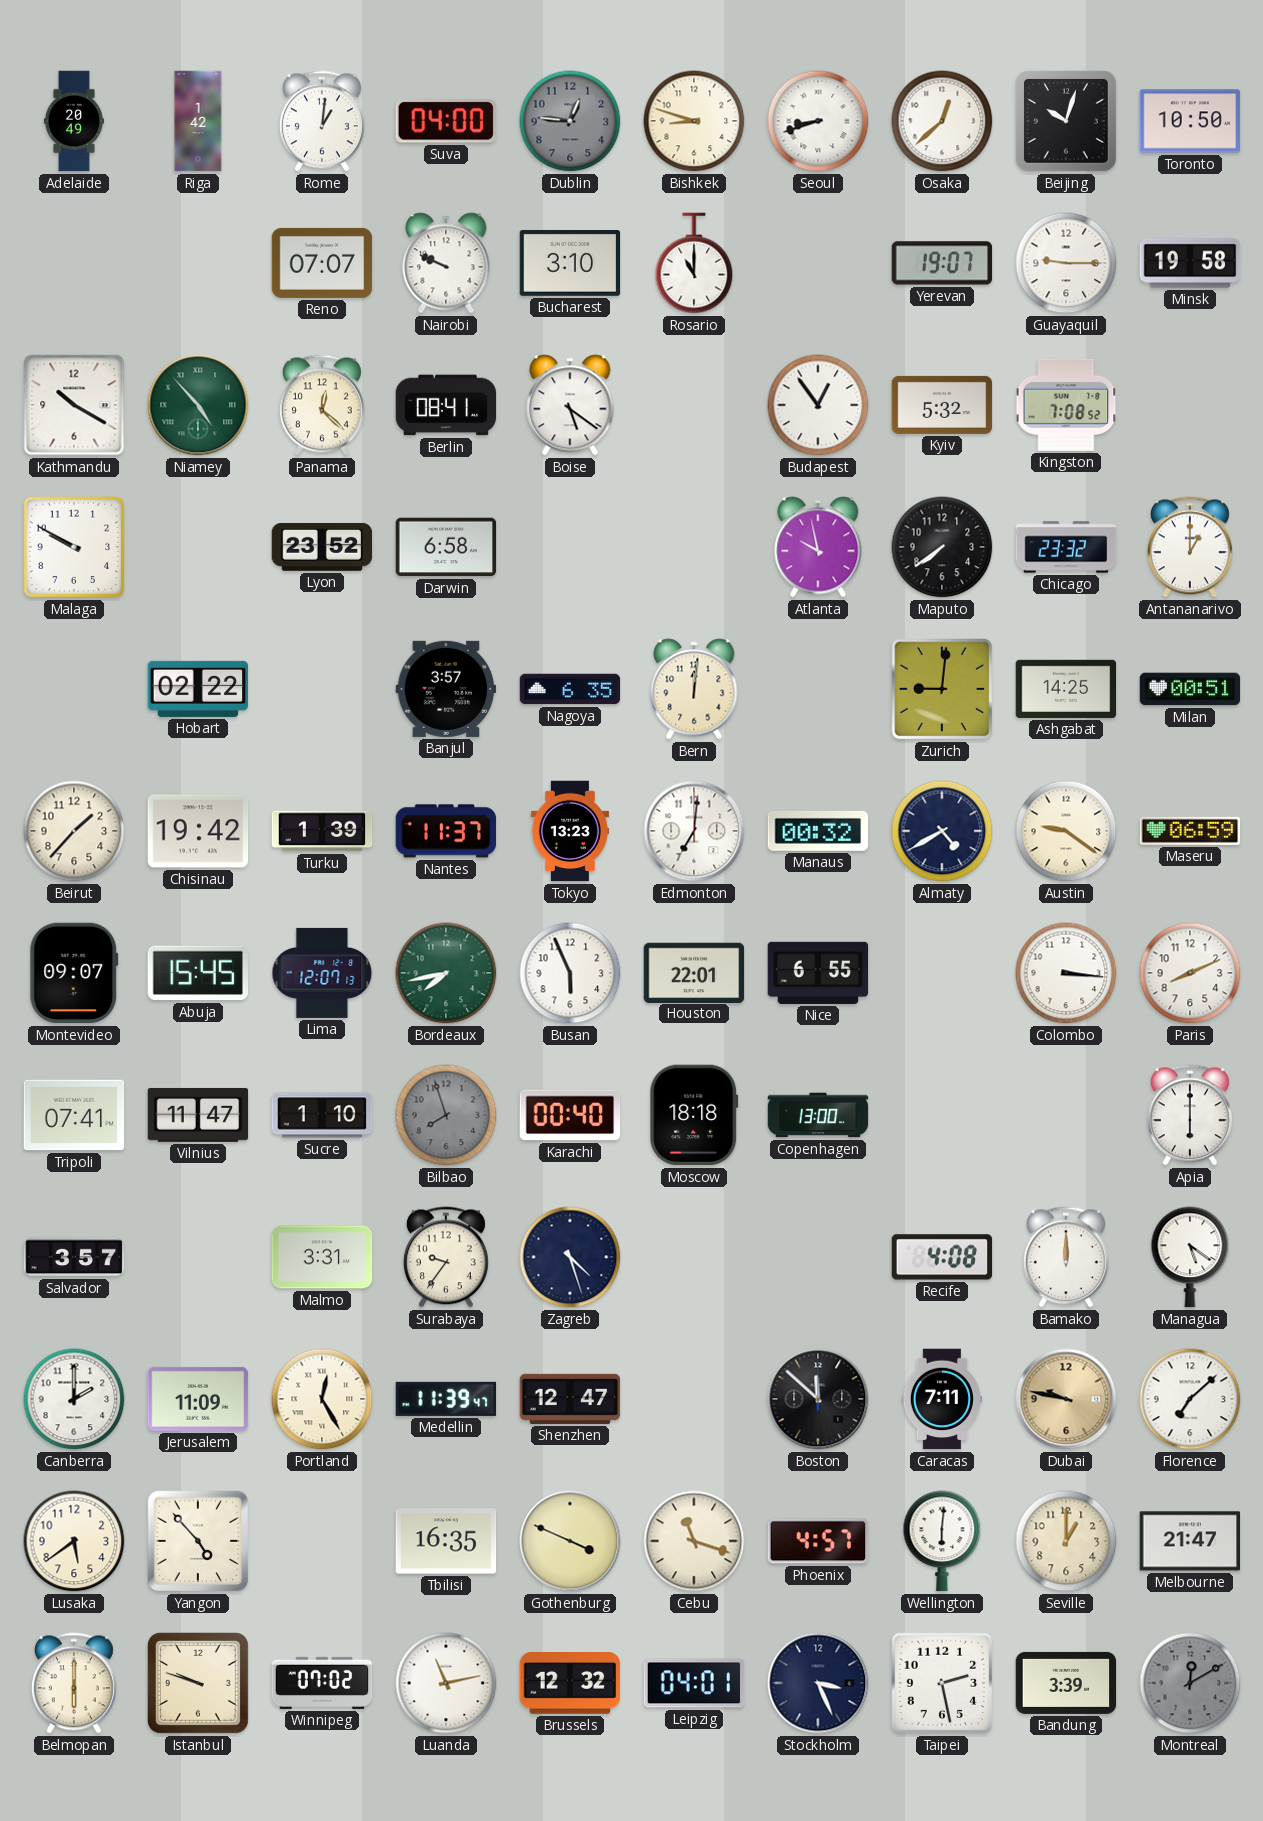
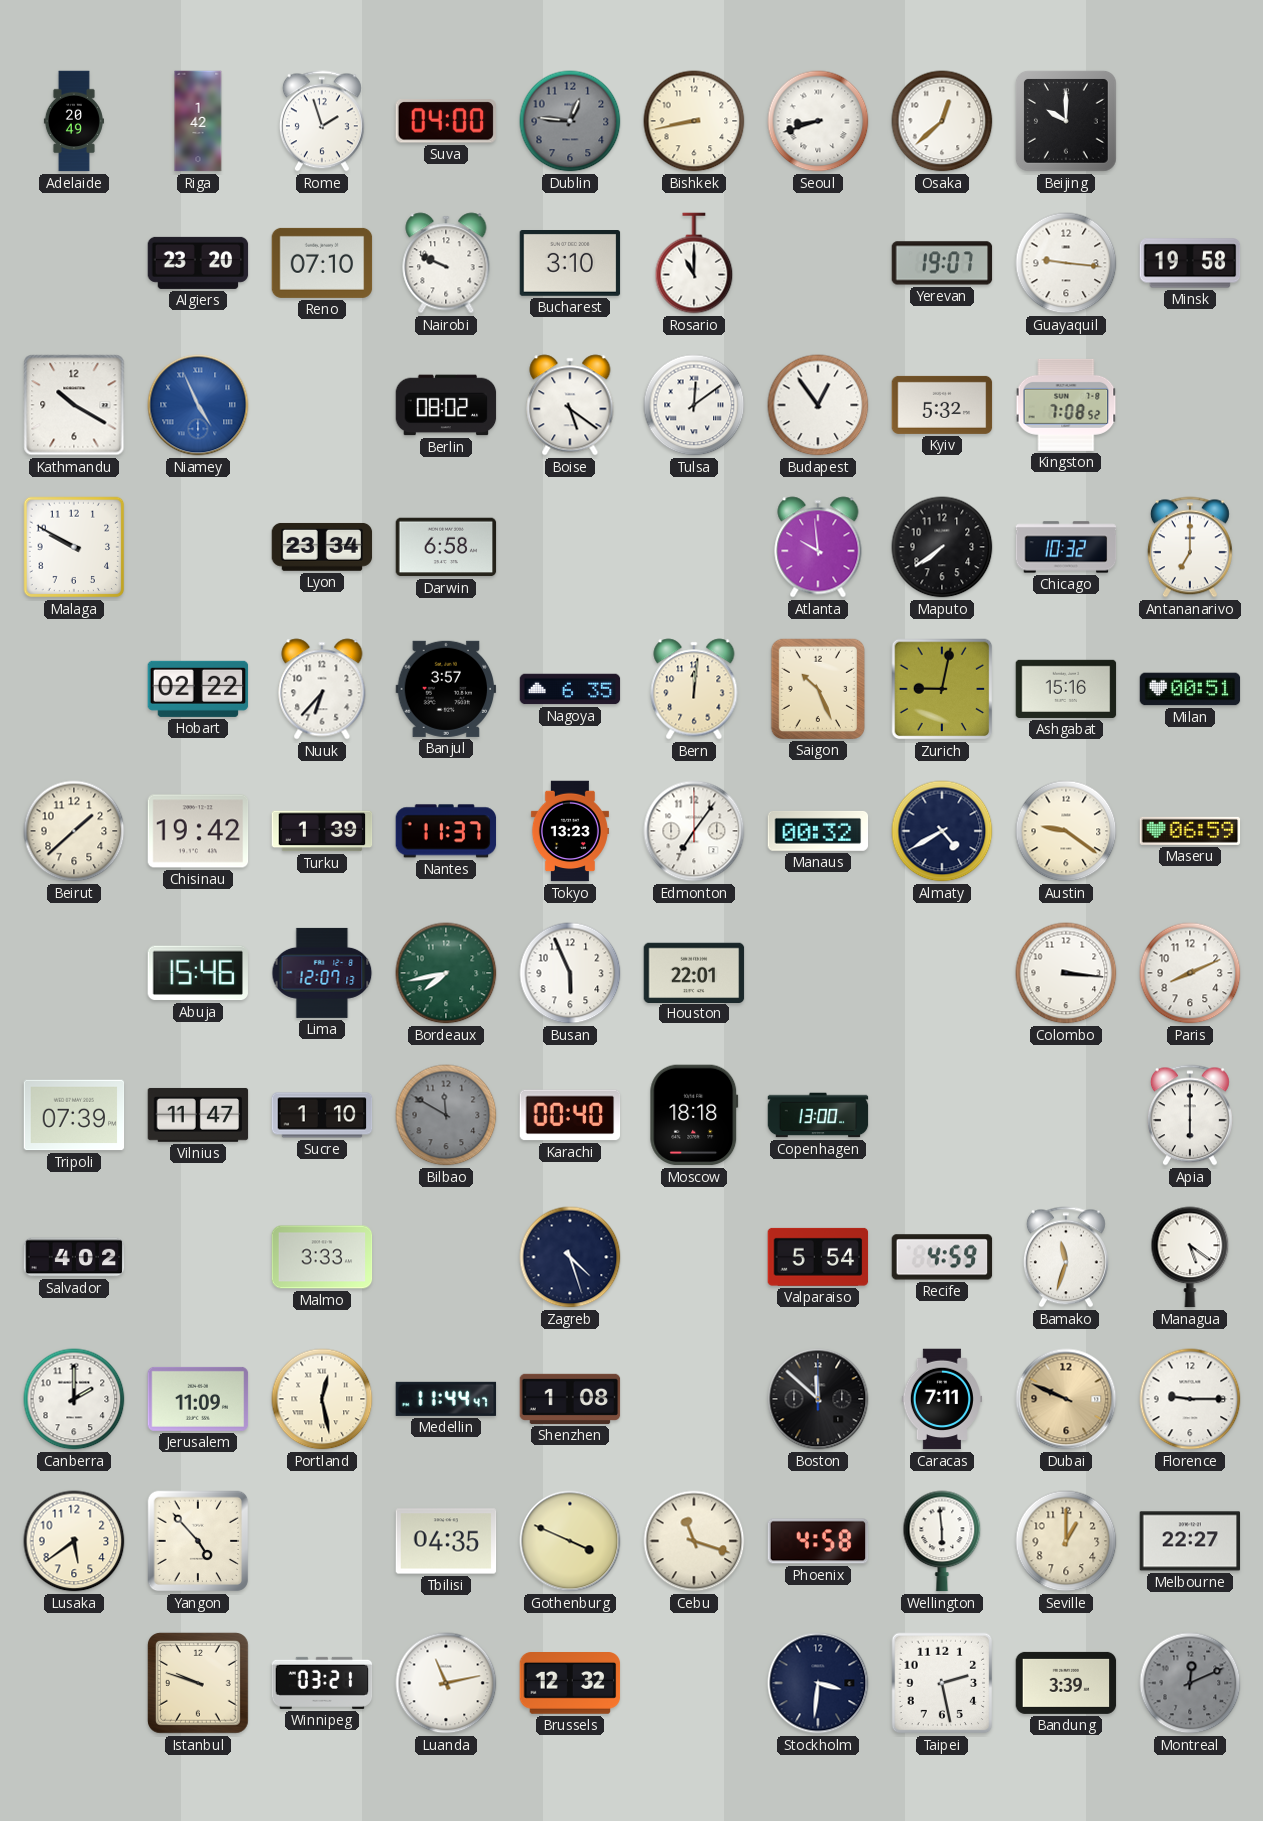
Rome: 1:01 -> 1:57 (322, 121)
Bishkek: 8:48 -> 8:43 (694, 121)
Beijing: 10:03 -> 10:00 (1066, 121)
Toronto: 10:50 -> none (1190, 121)
Algiers: none -> 23:20 (198, 263)
Reno: 07:07 -> 07:10 (322, 263)
Guayaquil: 9:15 -> 9:16 (1066, 263)
Niamey: 4:53 -> 4:56 (198, 405)
Niamey dial: green -> blue (198, 405)
Panama: 12:22 -> none (322, 405)
Berlin: 08:41 -> 08:02 (446, 405)
Tulsa: none -> 12:09 (694, 405)
Lyon: 23:52 -> 23:34 (322, 547)
Atlanta: 9:58 -> 9:59 (818, 547)
Chicago: 23:32 -> 10:32 (1066, 547)
Antananarivo: 1:00 -> 7:00 (1190, 547)
Nuuk: none -> 6:37 (322, 689)
Saigon: none -> 10:26 (817, 688)
Zurich: 9:01 -> 9:02 (942, 689)
Ashgabat: 14:25 -> 15:16 (1066, 689)
Beirut: 1:37 -> 1:38 (74, 831)
Edmonton: 7:01 -> 7:06 (694, 831)
Montevideo: 09:07 -> none (74, 973)
Abuja: 15:45 -> 15:46 (198, 973)
Nice: 6:55 -> none (818, 973)
Tripoli: 07:41 -> 07:39 (74, 1115)
Bilbao: 7:57 -> 11:50 (446, 1115)
Salvador: 3:57 -> 4:02 (74, 1257)
Malmo: 3:31 -> 3:33 (322, 1257)
Surabaya: 9:36 -> none (446, 1257)
Valparaiso: none -> 5:54 (818, 1257)
Recife: 4:08 -> 4:59 (942, 1257)
Bamako: 12:00 -> 11:33 (1066, 1257)
Portland: 12:25 -> 12:28 (322, 1399)
Medellin: 11:39 -> 11:44 (446, 1399)
Shenzhen: 12:47 -> 1:08 (570, 1399)
Dubai: 9:47 -> 9:49 (1066, 1399)
Florence: 7:08 -> 9:15 (1190, 1399)
Tbilisi: 16:35 -> 04:35 (446, 1541)
Phoenix: 4:57 -> 4:58 (818, 1541)
Wellington: 6:01 -> 5:59 (942, 1541)
Melbourne: 21:47 -> 22:27 (1190, 1541)
Belmopan: 6:00 -> none (74, 1683)
Winnipeg: 07:02 -> 03:21 (322, 1683)
Leipzig: 04:01 -> none (694, 1683)
Stockholm: 3:26 -> 3:31 (818, 1683)
Montreal: 12:10 -> 12:11 (1190, 1683)
